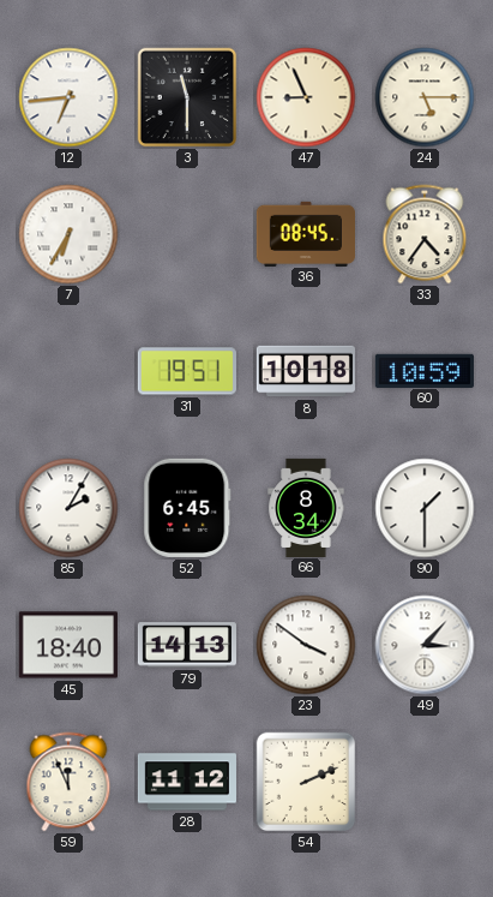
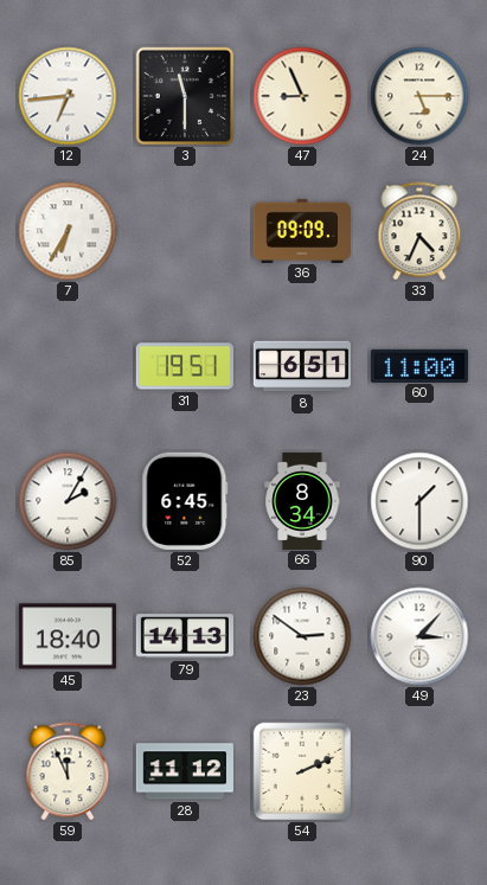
36: 08:45 -> 09:09 (302, 230)
33: 4:36 -> 4:34 (419, 231)
8: 10:18 -> 6:51 (302, 366)
60: 10:59 -> 11:00 (419, 365)
23: 3:51 -> 2:51 (302, 636)
